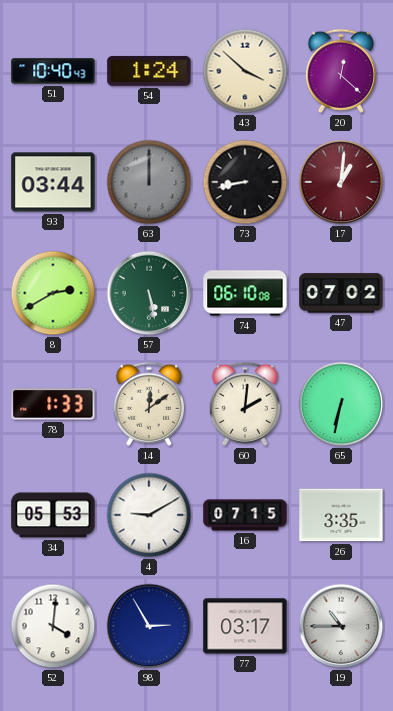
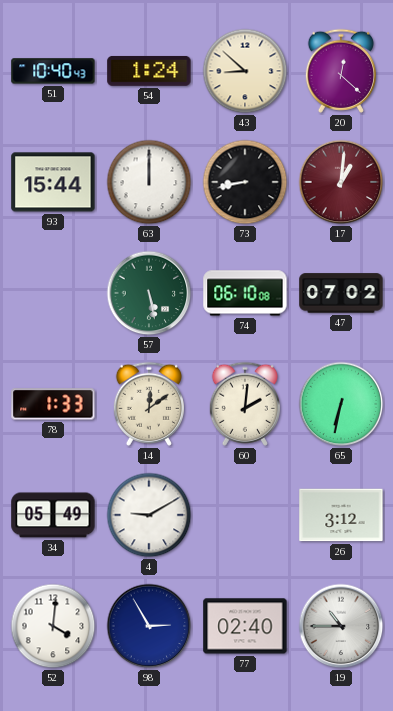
43: 3:52 -> 8:52 (245, 71)
93: 03:44 -> 15:44 (53, 182)
63 dial: grey -> white (149, 182)
8: 2:40 -> none (53, 293)
34: 05:53 -> 05:49 (53, 515)
16: 07:15 -> none (245, 515)
26: 3:35 -> 3:12 (341, 515)
77: 03:17 -> 02:40 (245, 626)
